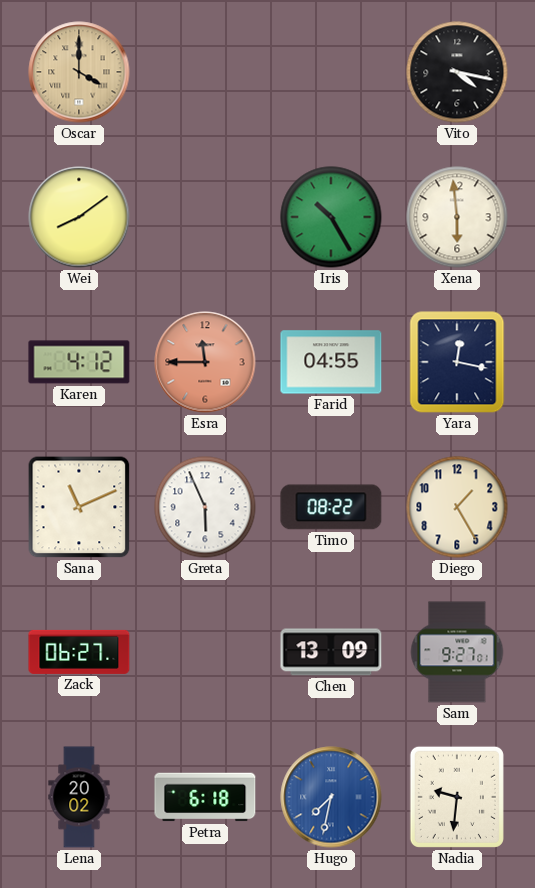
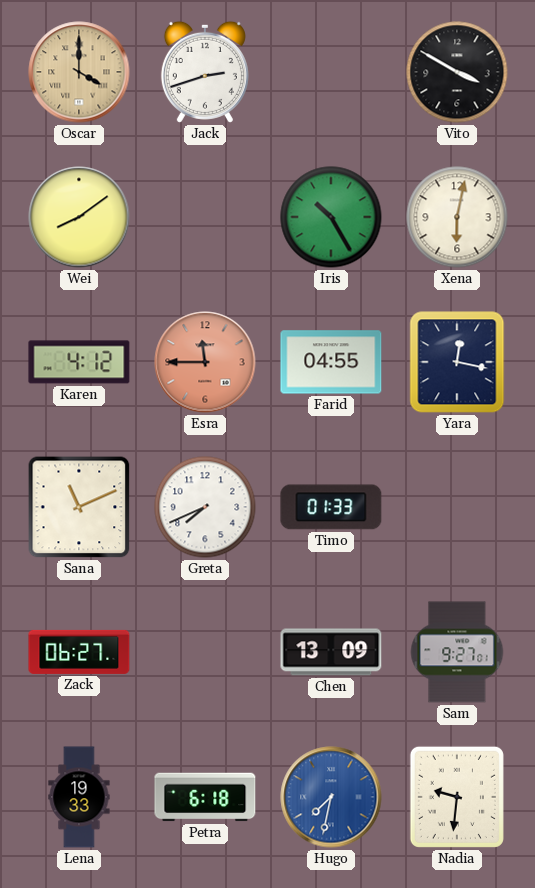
Jack: none -> 2:42 (205, 72)
Vito: 4:17 -> 3:50 (457, 72)
Xena: 5:59 -> 6:02 (457, 217)
Greta: 5:56 -> 7:41 (205, 507)
Timo: 08:22 -> 01:33 (331, 507)
Diego: 1:25 -> none (457, 507)
Lena: 20:02 -> 19:33 (79, 797)
